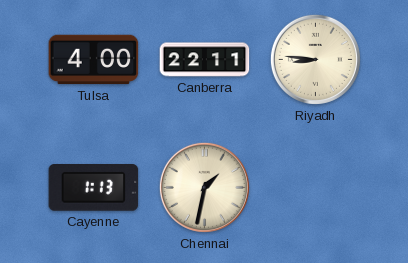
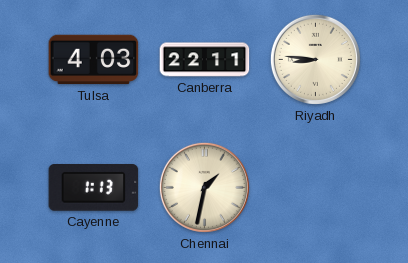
Tulsa: 4:00 -> 4:03 (94, 60)
